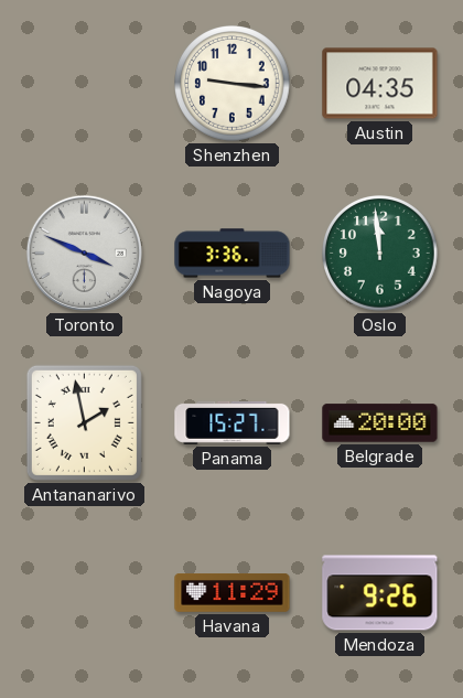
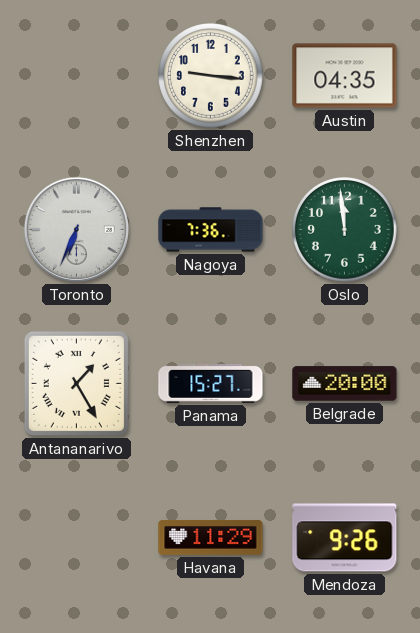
Toronto: 3:49 -> 6:34 (76, 229)
Nagoya: 3:36 -> 7:36 (211, 230)
Antananarivo: 1:58 -> 1:25 (76, 383)
